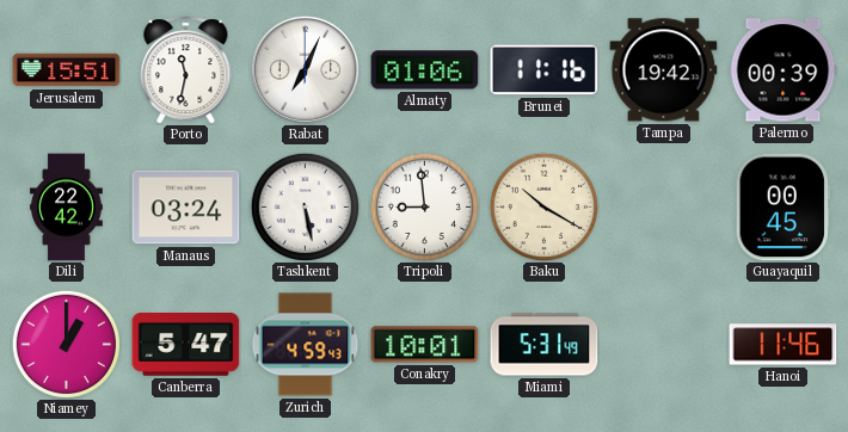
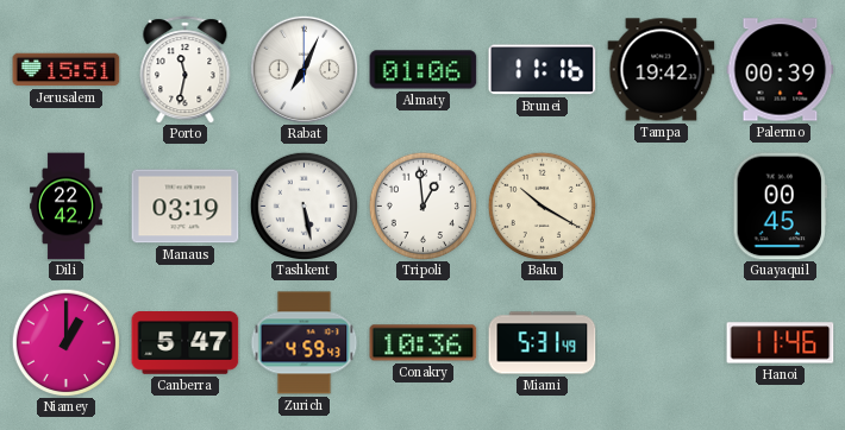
Manaus: 03:24 -> 03:19 (186, 207)
Tripoli: 8:59 -> 12:59 (422, 205)
Conakry: 10:01 -> 10:36 (424, 343)
